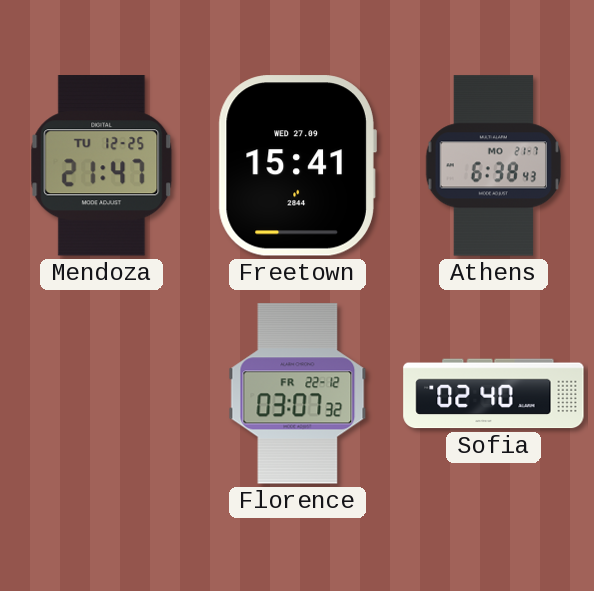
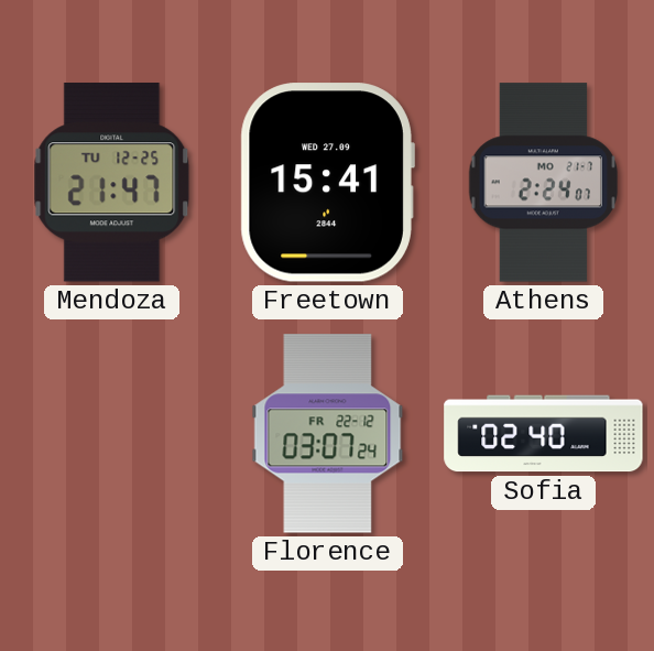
Athens: 6:38 -> 2:24 (544, 183)
Florence: 03:07:32 -> 03:07:24 (328, 434)
